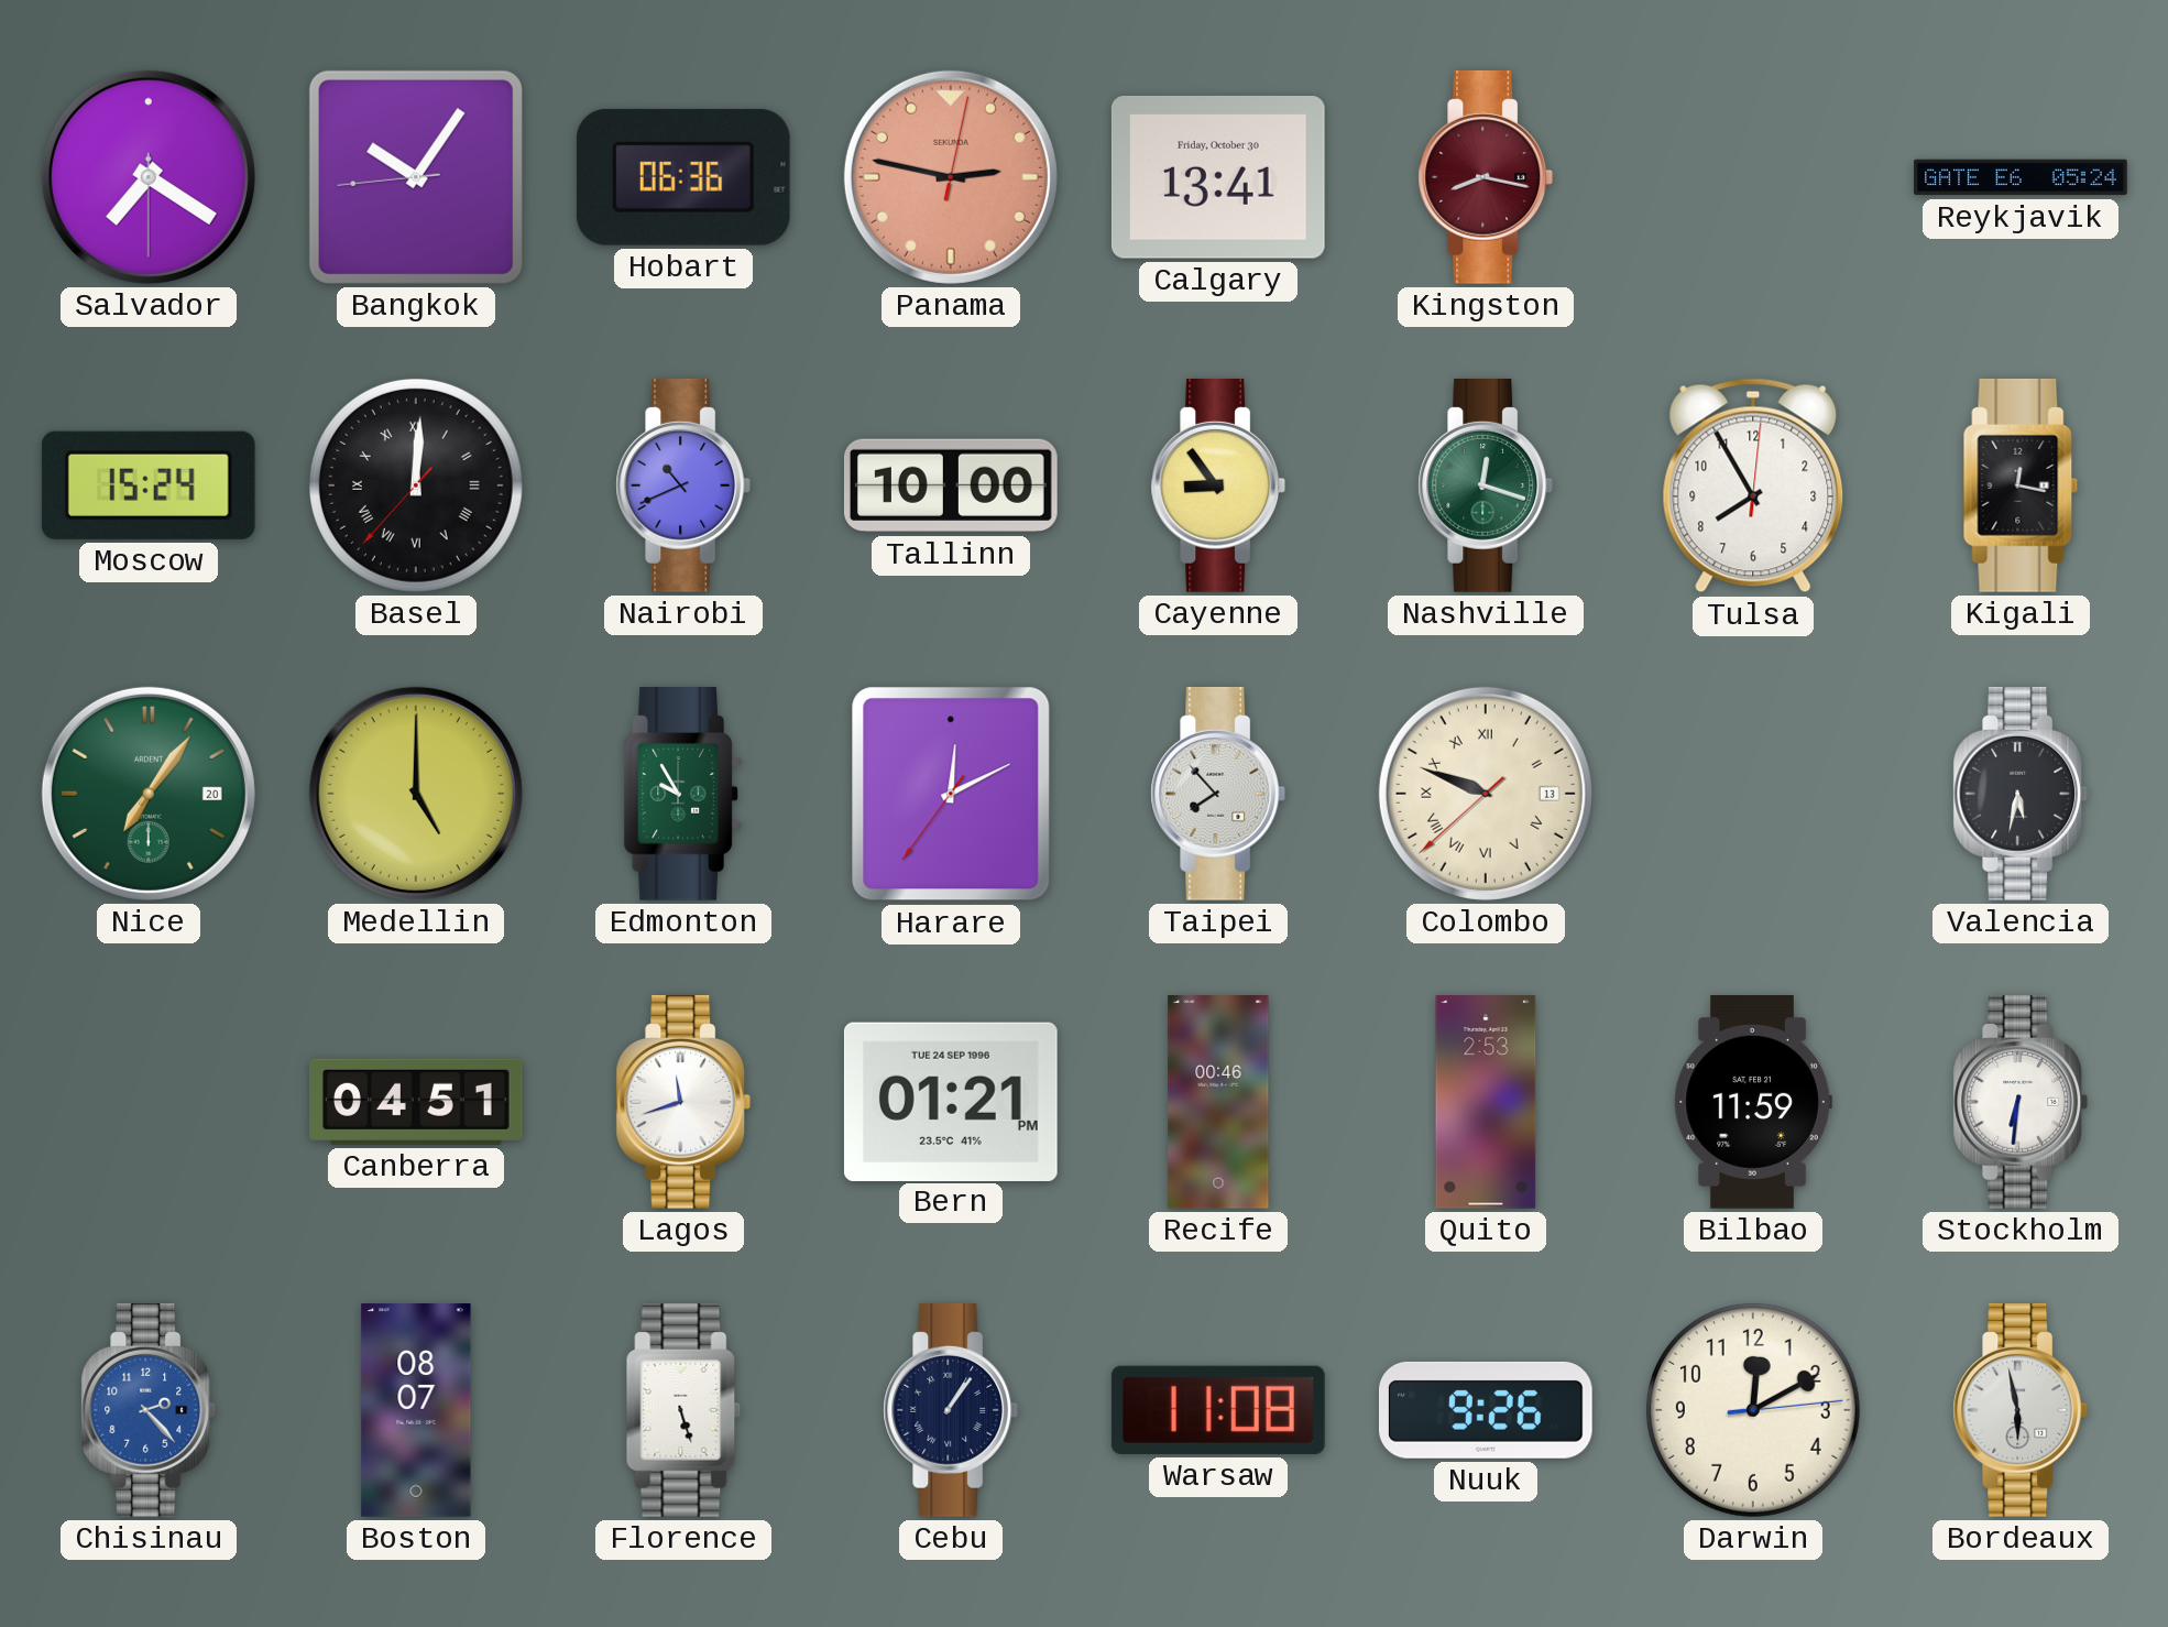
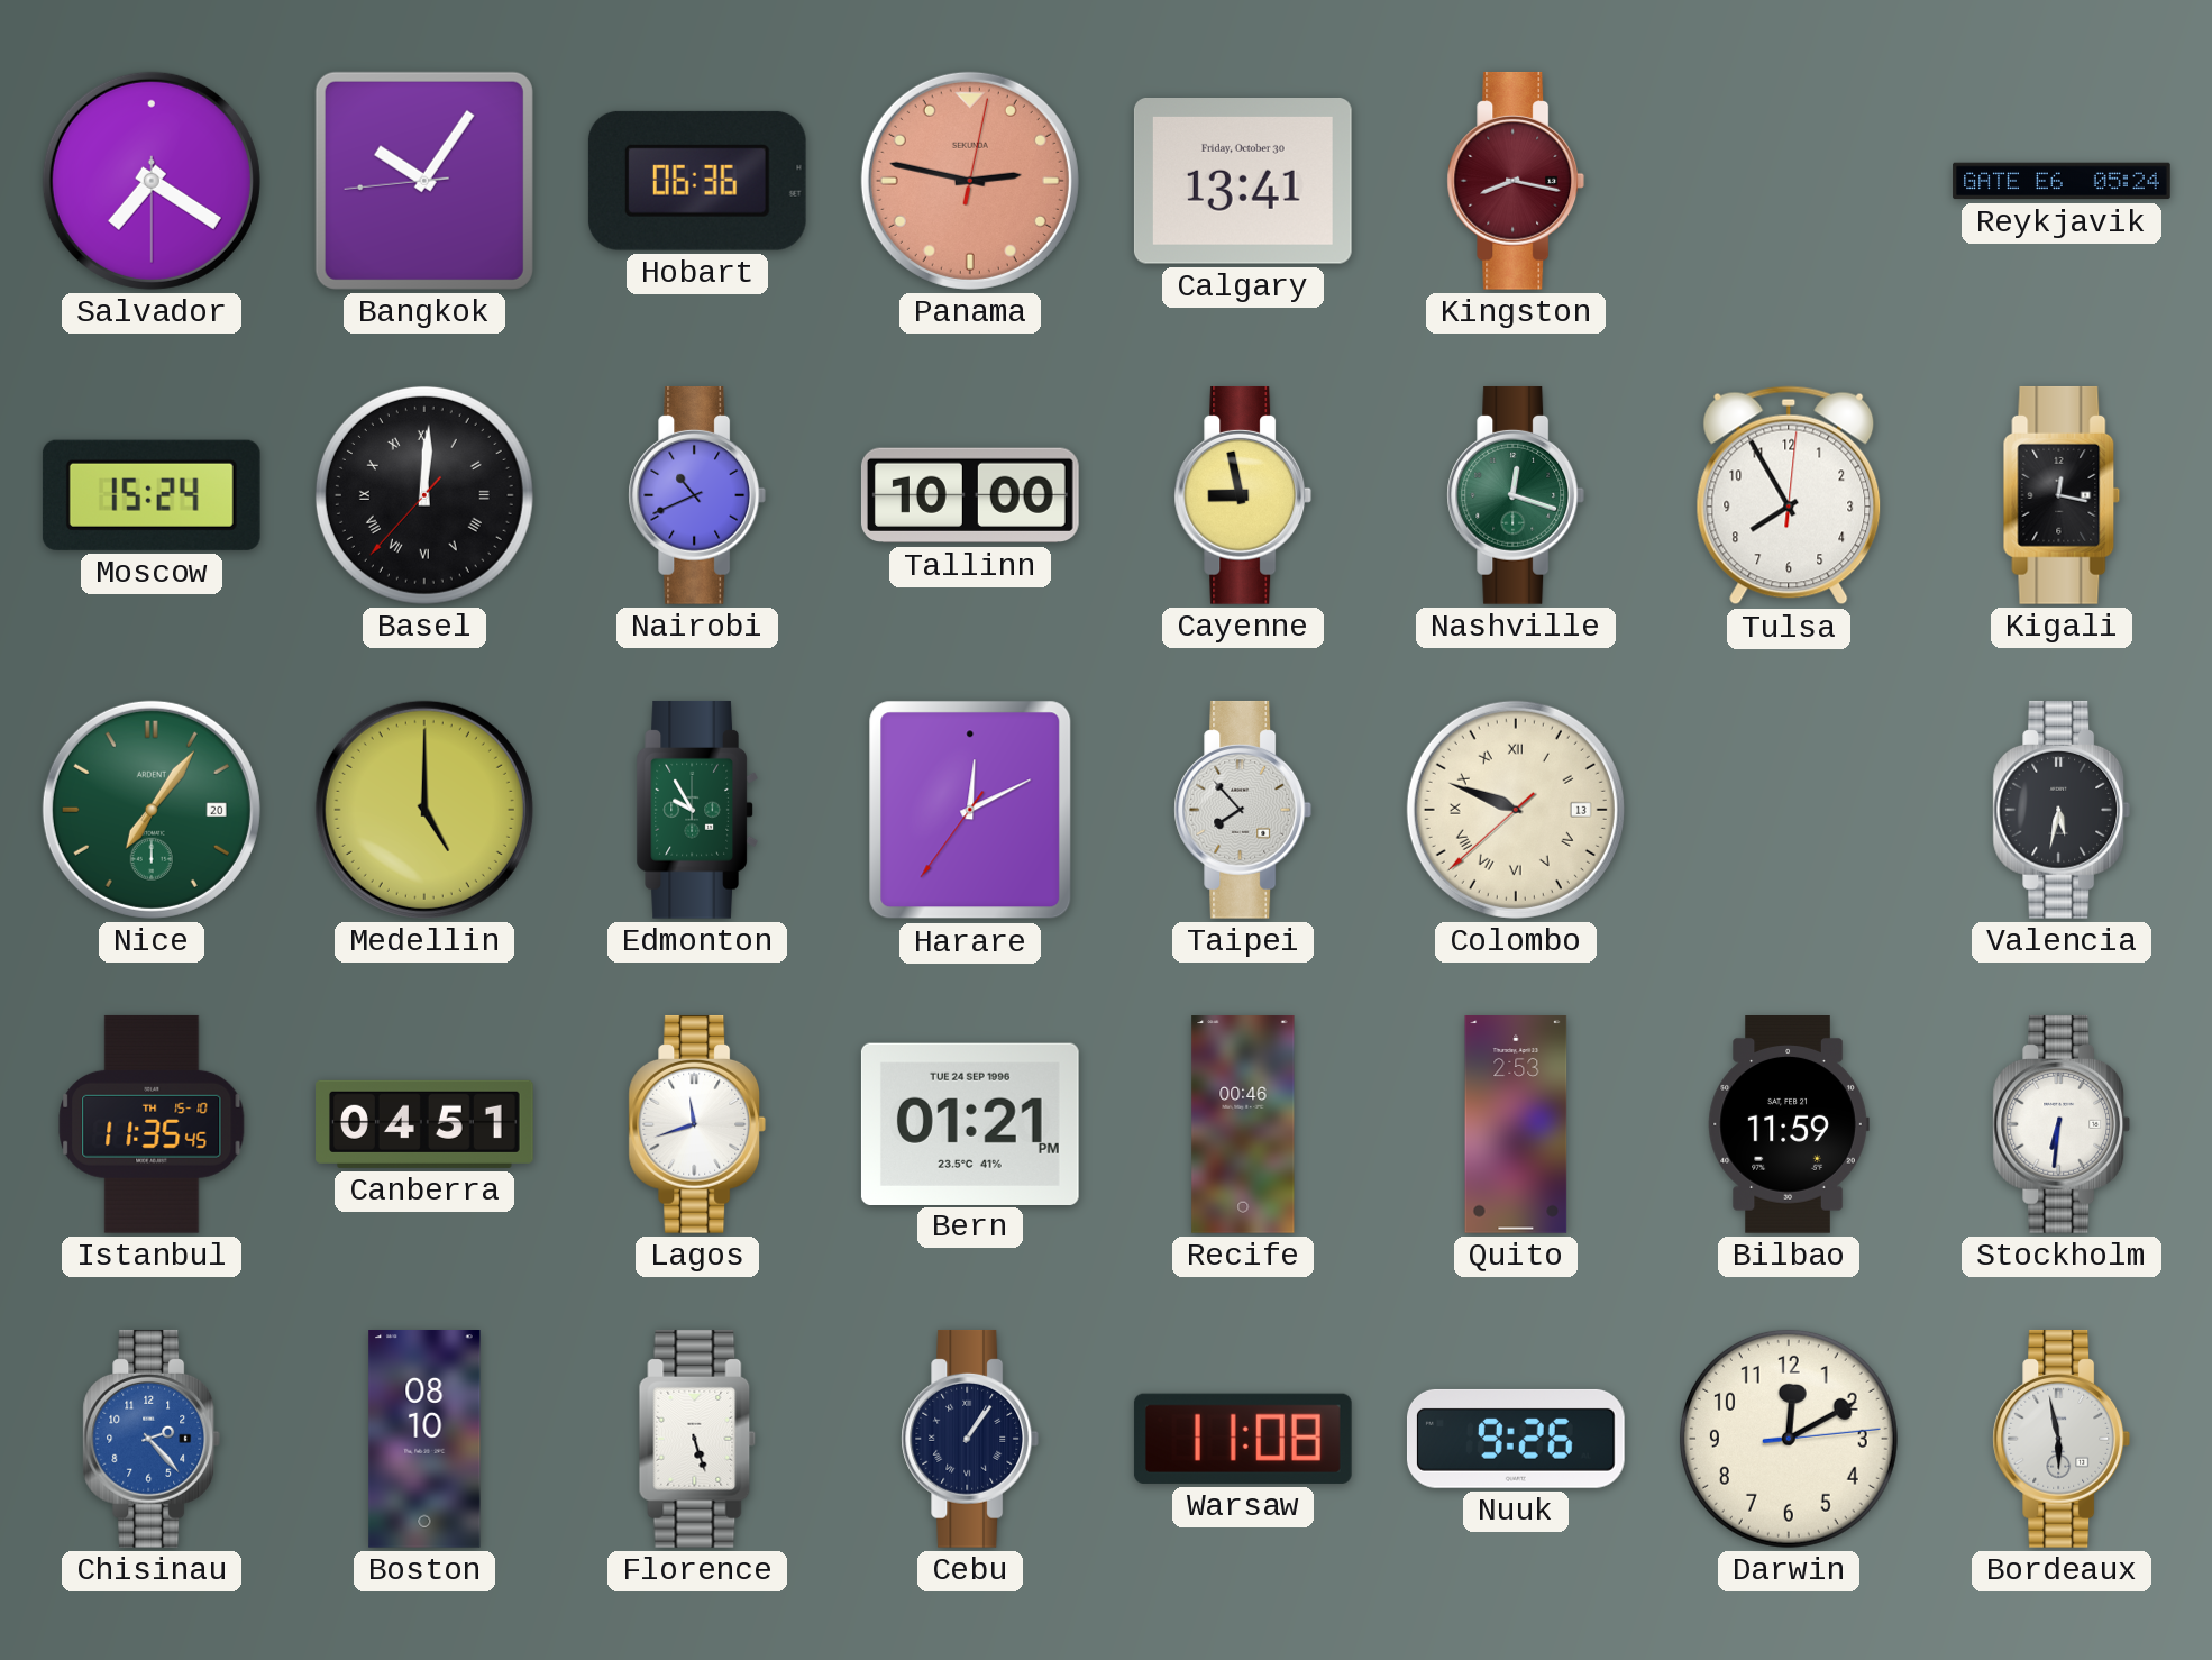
Cayenne: 8:54 -> 8:58 (1243, 495)
Istanbul: none -> 11:35 (152, 1124)
Boston: 08:07 -> 08:10 (424, 1440)
